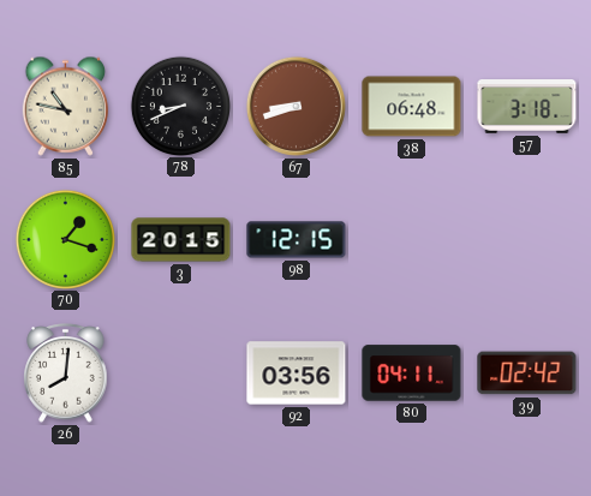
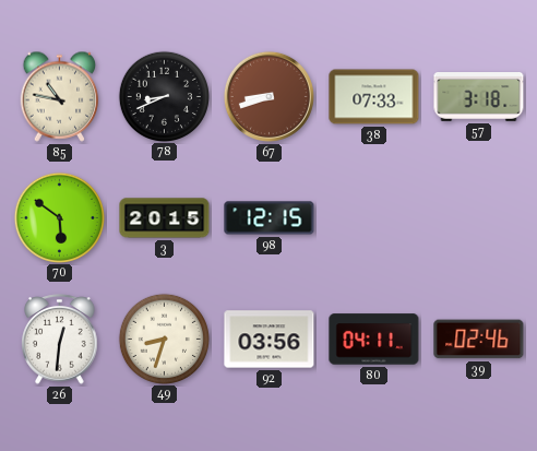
38: 06:48 -> 07:33 (374, 97)
70: 1:18 -> 5:51 (59, 217)
26: 8:01 -> 12:31 (60, 340)
49: none -> 8:33 (164, 339)
39: 02:42 -> 02:46 (479, 340)
